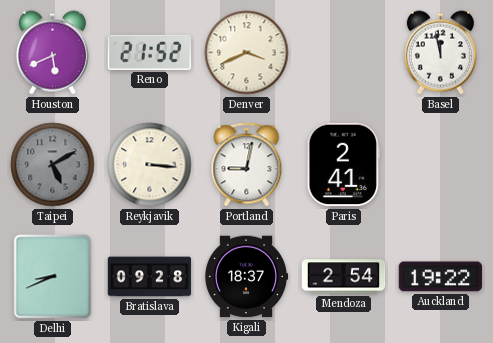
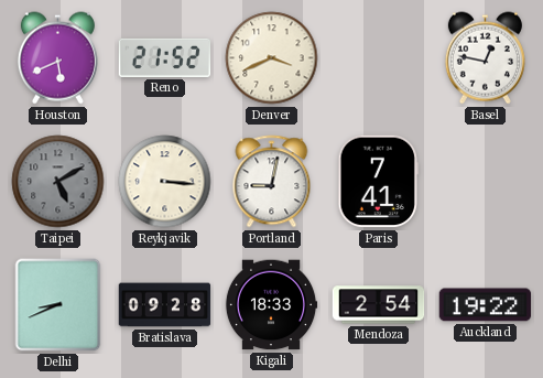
Basel: 11:58 -> 12:47 (485, 58)
Paris: 2:41 -> 7:41 (378, 182)
Kigali: 18:37 -> 18:33 (271, 305)
